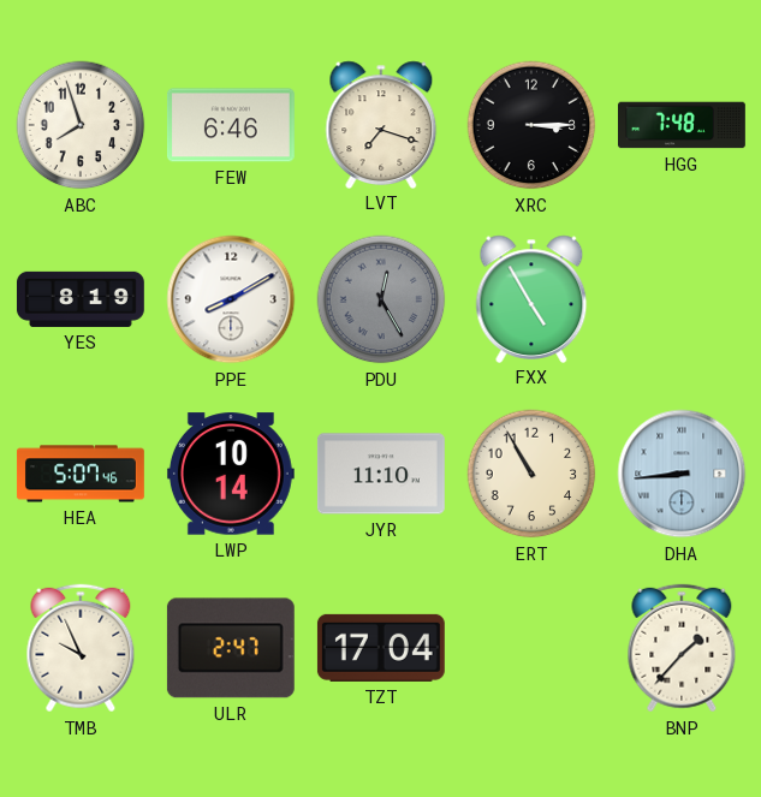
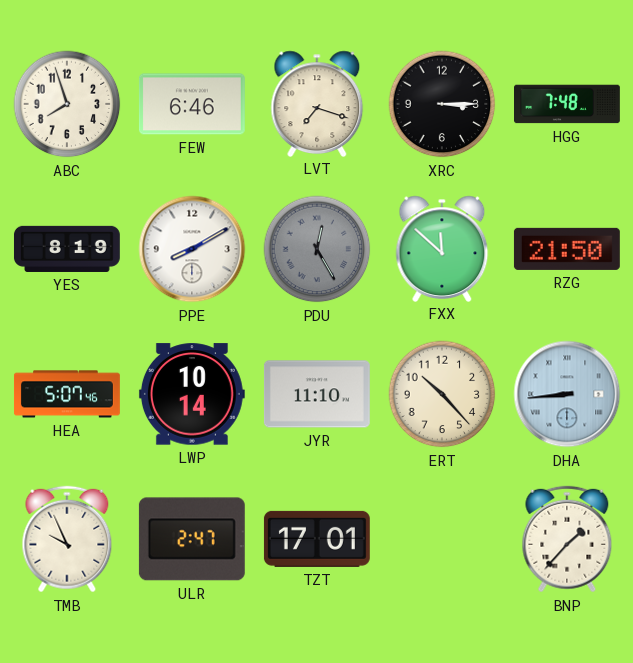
FXX: 4:55 -> 11:52 (442, 248)
RZG: none -> 21:50 (567, 249)
ERT: 10:55 -> 10:23 (442, 394)
TZT: 17:04 -> 17:01 (317, 539)
